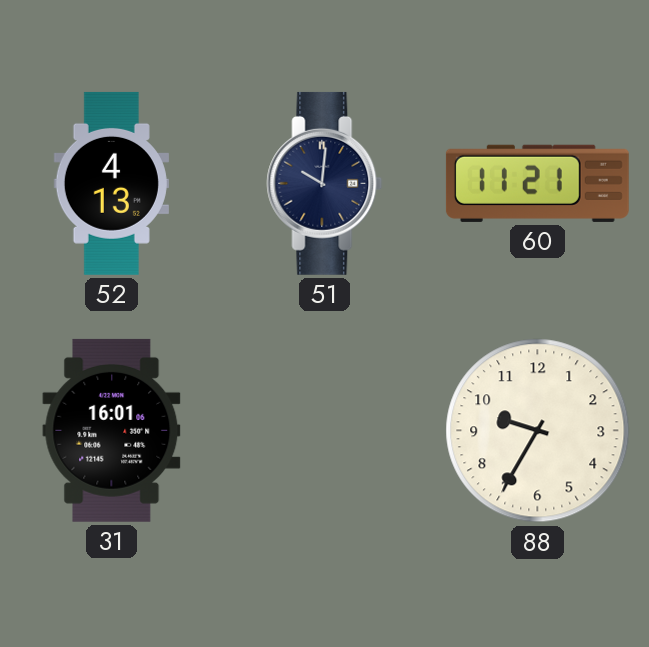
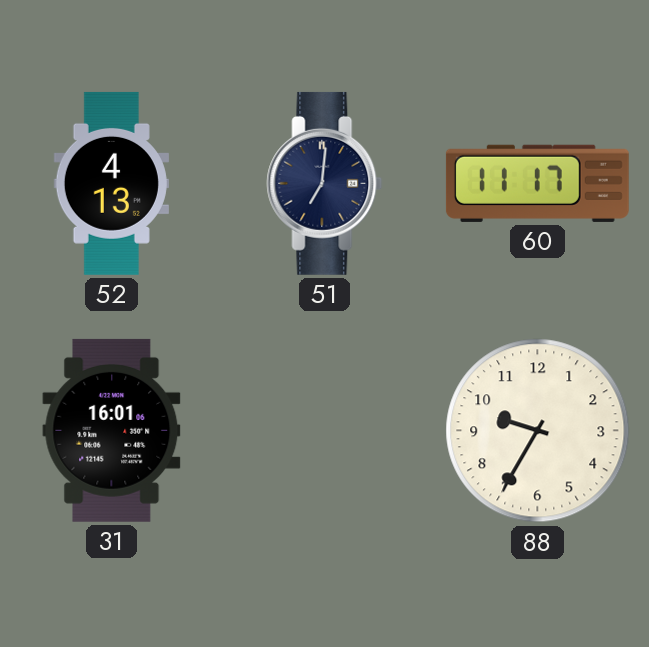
51: 10:01 -> 7:01 (325, 183)
60: 11:21 -> 11:17 (537, 183)
